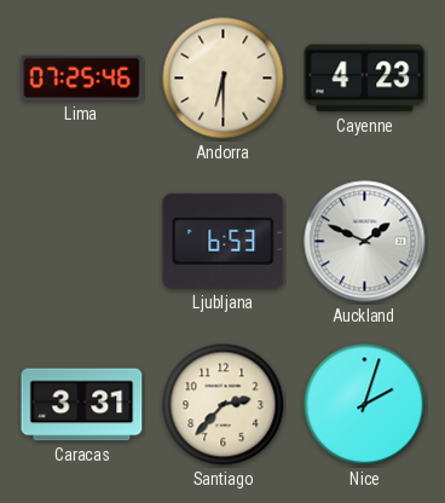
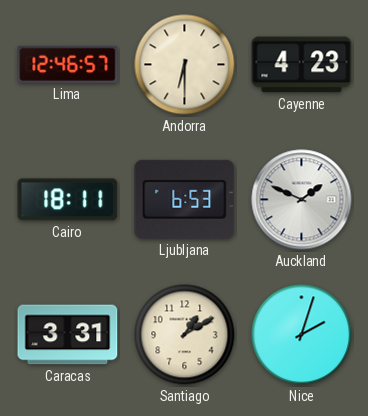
Lima: 07:25 -> 12:46 (68, 64)
Cairo: none -> 18:11 (68, 200)
Santiago: 2:37 -> 1:10 (185, 335)
